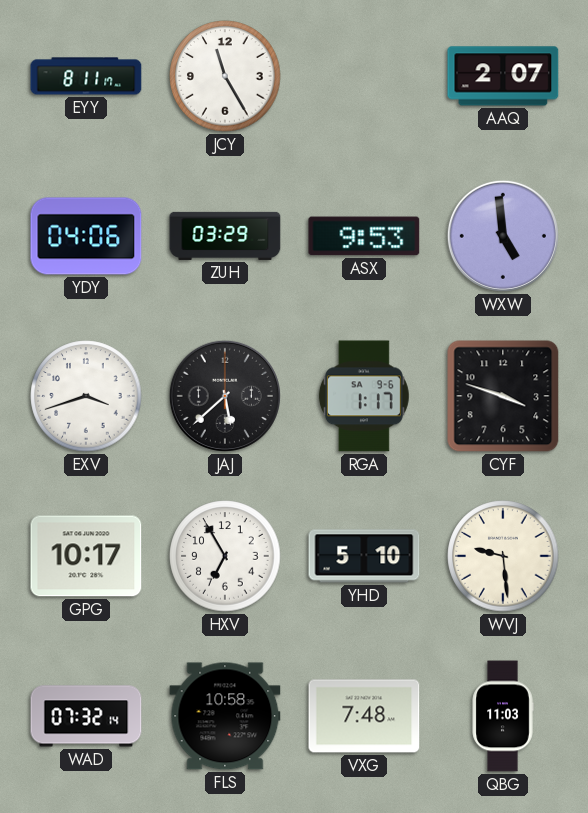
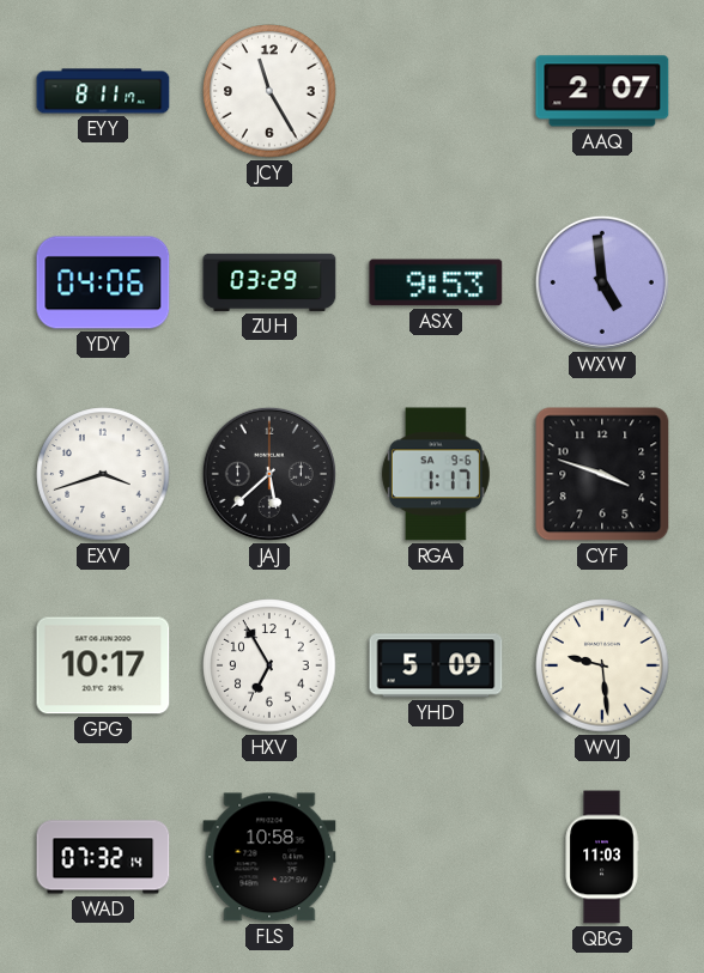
YHD: 5:10 -> 5:09 (436, 665)
VXG: 7:48 -> none (364, 716)
